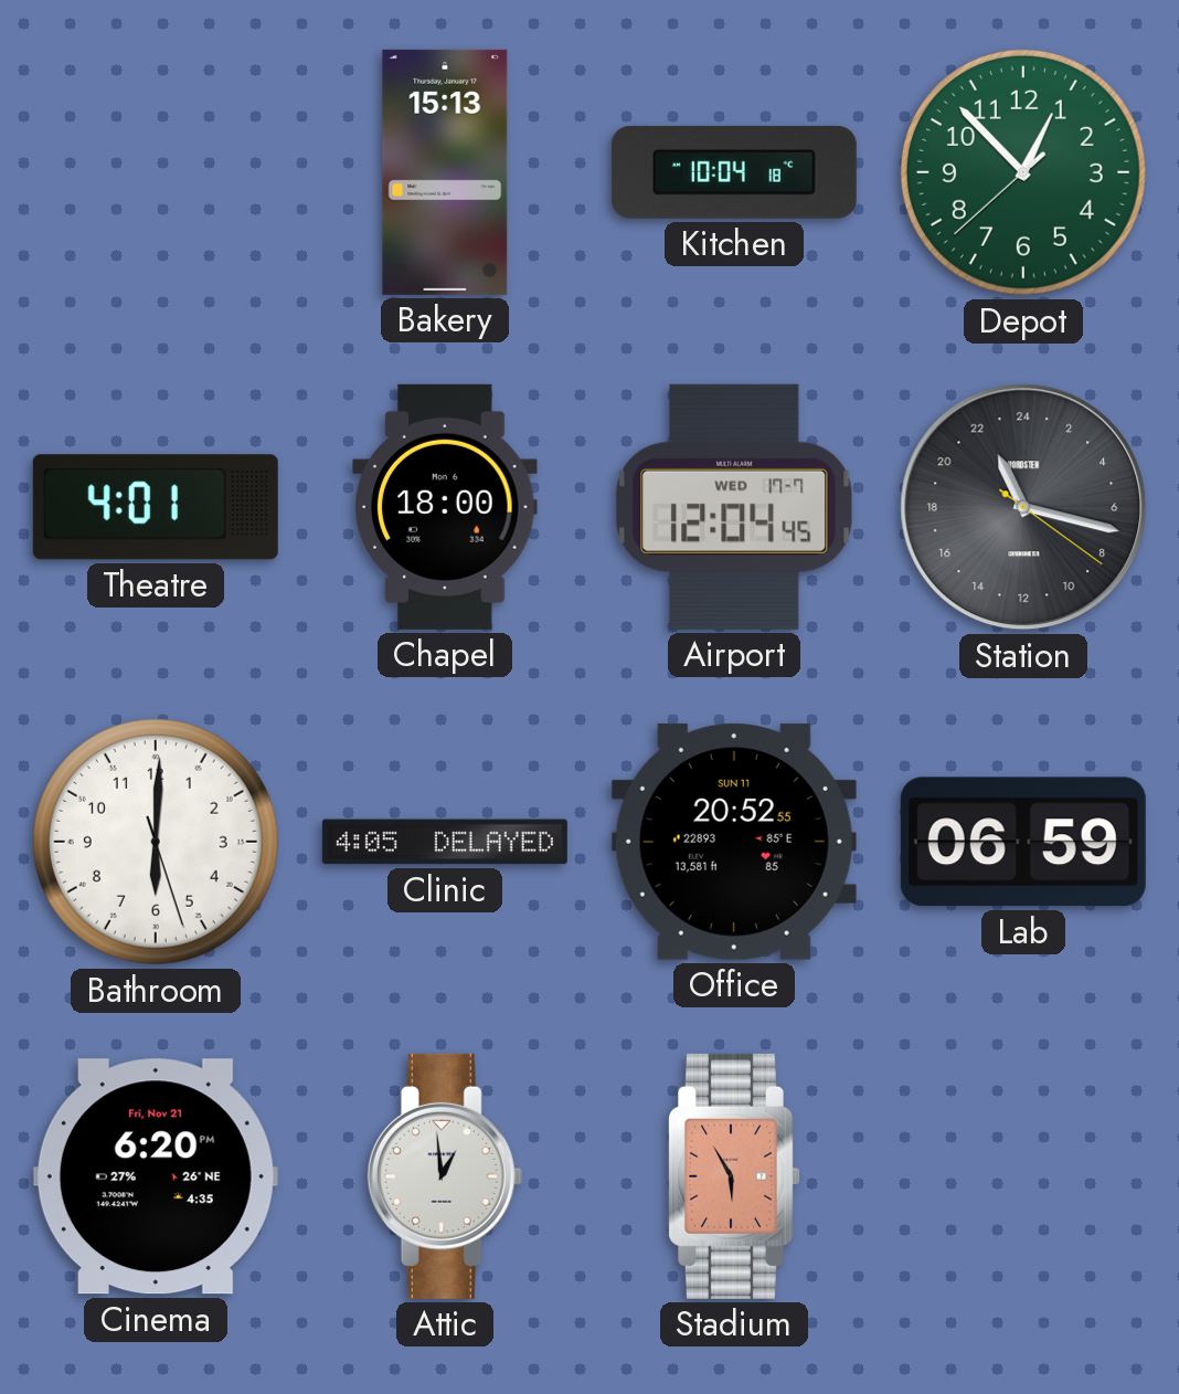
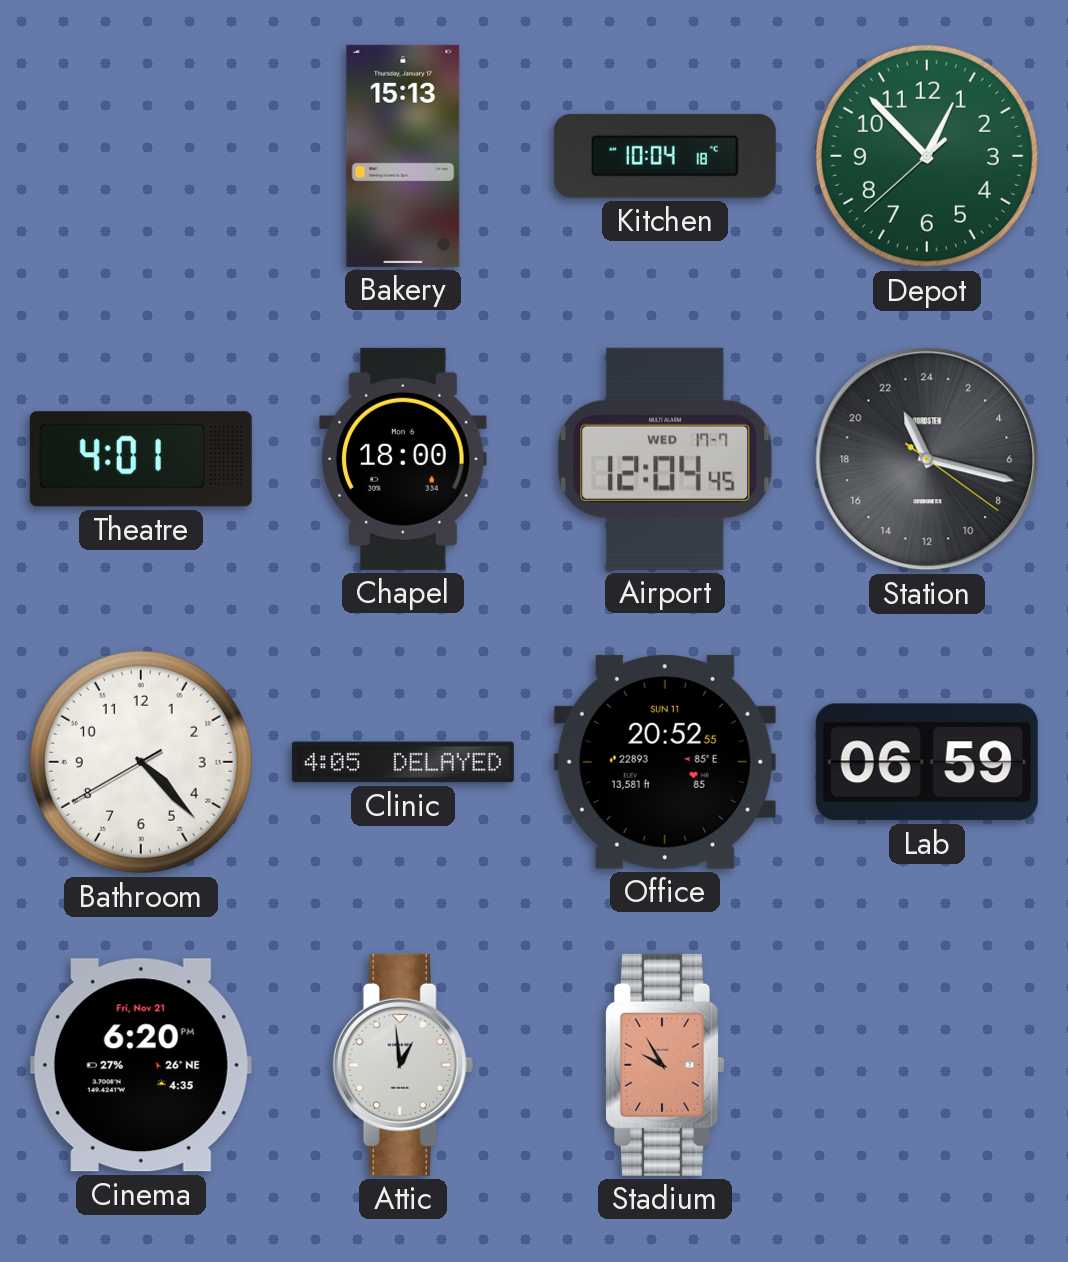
Bathroom: 6:00 -> 4:22 (141, 762)
Stadium: 5:55 -> 9:55 (666, 1065)
